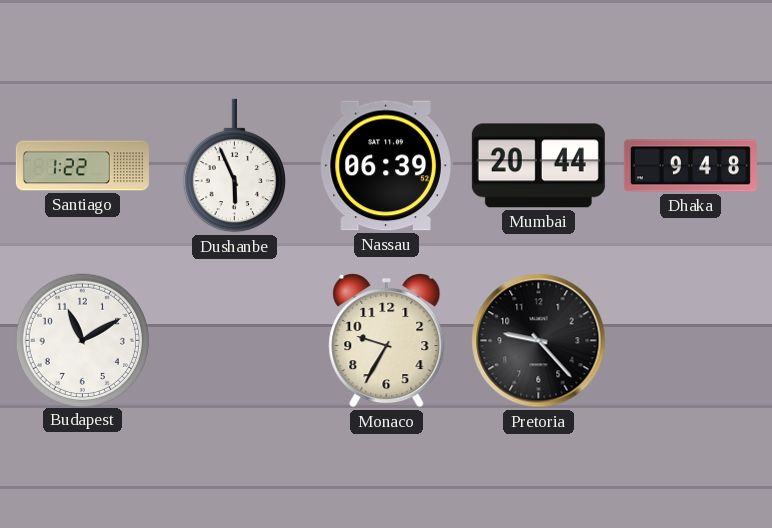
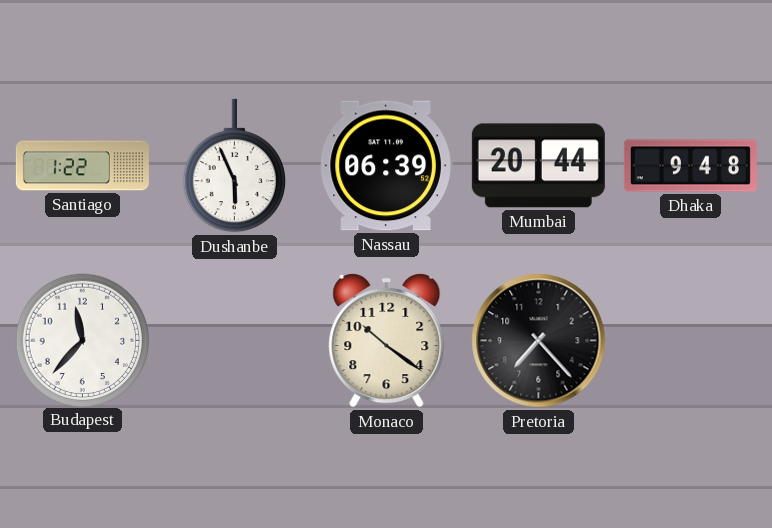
Budapest: 11:10 -> 11:37 (82, 340)
Monaco: 9:35 -> 10:21 (387, 341)
Pretoria: 9:23 -> 7:23 (539, 341)
